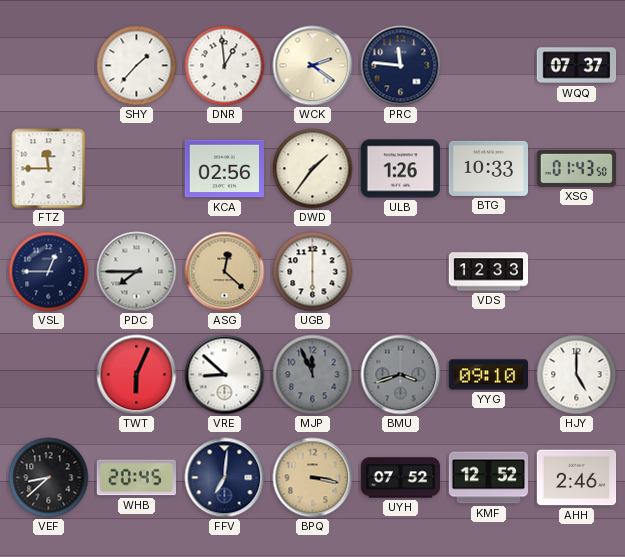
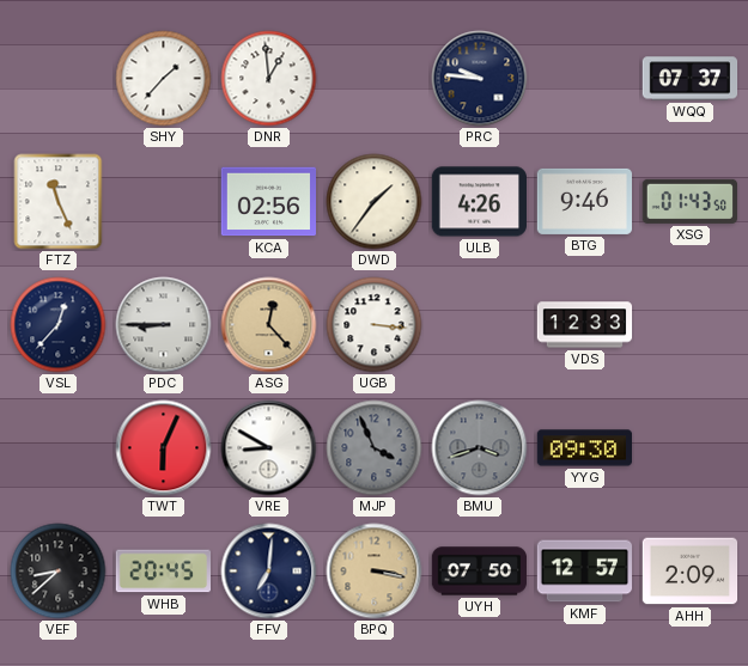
WCK: 2:21 -> none (313, 66)
PRC: 11:46 -> 9:46 (480, 79)
FTZ: 11:45 -> 11:26 (59, 202)
ULB: 1:26 -> 4:26 (479, 202)
BTG: 10:33 -> 9:46 (584, 201)
VSL: 12:45 -> 12:37 (59, 325)
PDC: 7:45 -> 8:45 (164, 325)
ASG: 12:22 -> 12:23 (269, 325)
UGB: 6:00 -> 3:16 (375, 325)
VRE: 8:52 -> 8:50 (269, 448)
MJP: 11:56 -> 3:56 (375, 448)
YYG: 09:10 -> 09:30 (585, 448)
HJY: 5:00 -> none (577, 375)
UYH: 07:52 -> 07:50 (480, 572)
KMF: 12:52 -> 12:57 (585, 572)
AHH: 2:46 -> 2:09 (691, 572)
